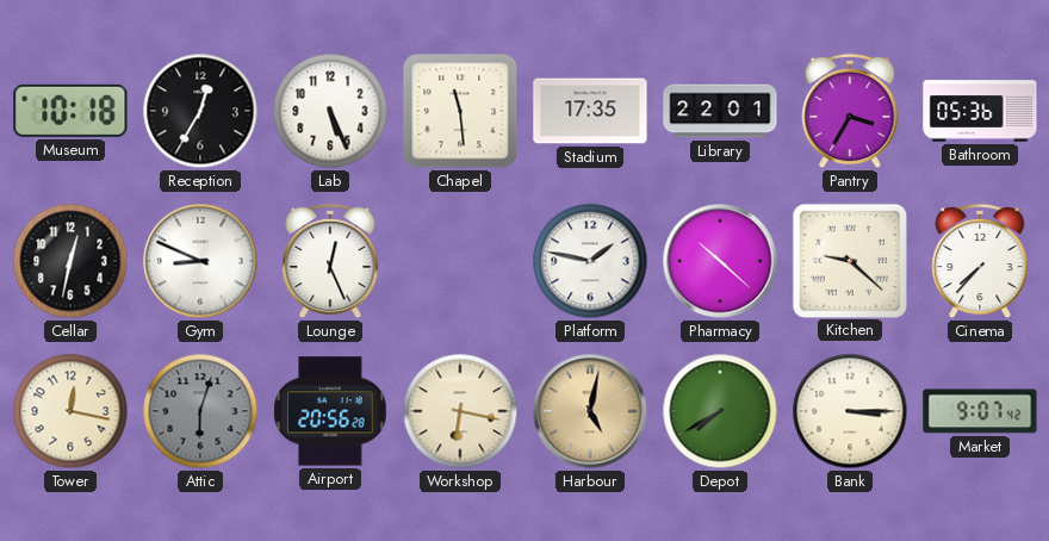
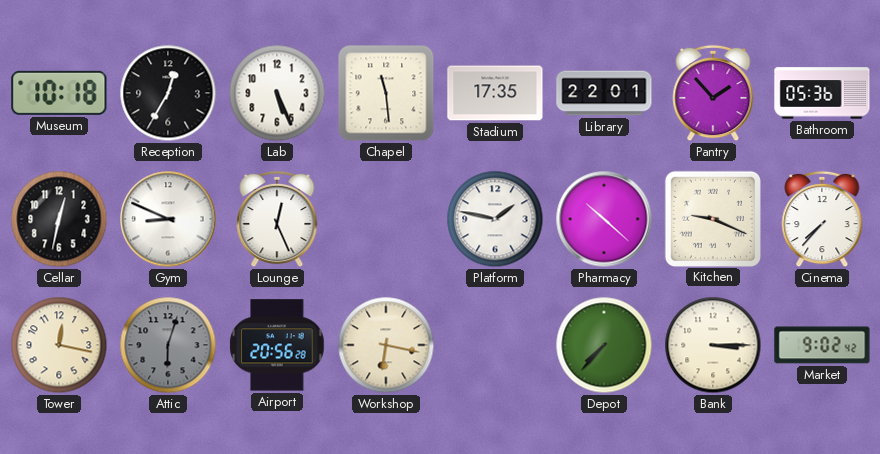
Pantry: 3:35 -> 1:53 (713, 93)
Kitchen: 9:22 -> 9:19 (712, 218)
Harbour: 5:02 -> none (590, 411)
Depot: 7:40 -> 7:37 (604, 345)
Market: 9:07 -> 9:02 (822, 345)
